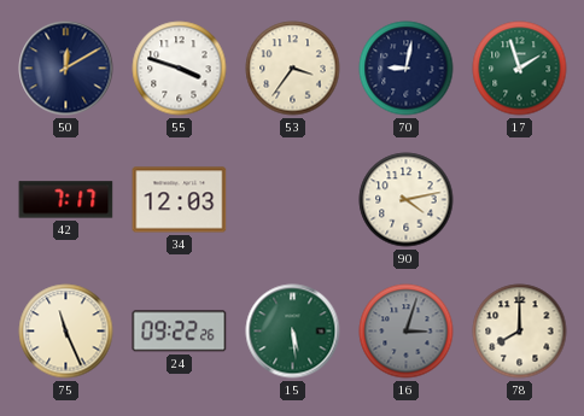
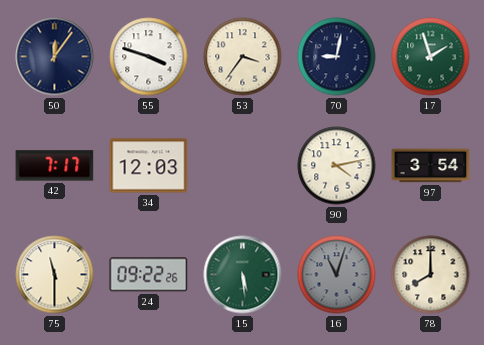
50: 12:10 -> 12:06 (55, 57)
97: none -> 3:54 (431, 166)
75: 11:26 -> 11:30 (55, 275)
16: 3:03 -> 11:03 (337, 275)
